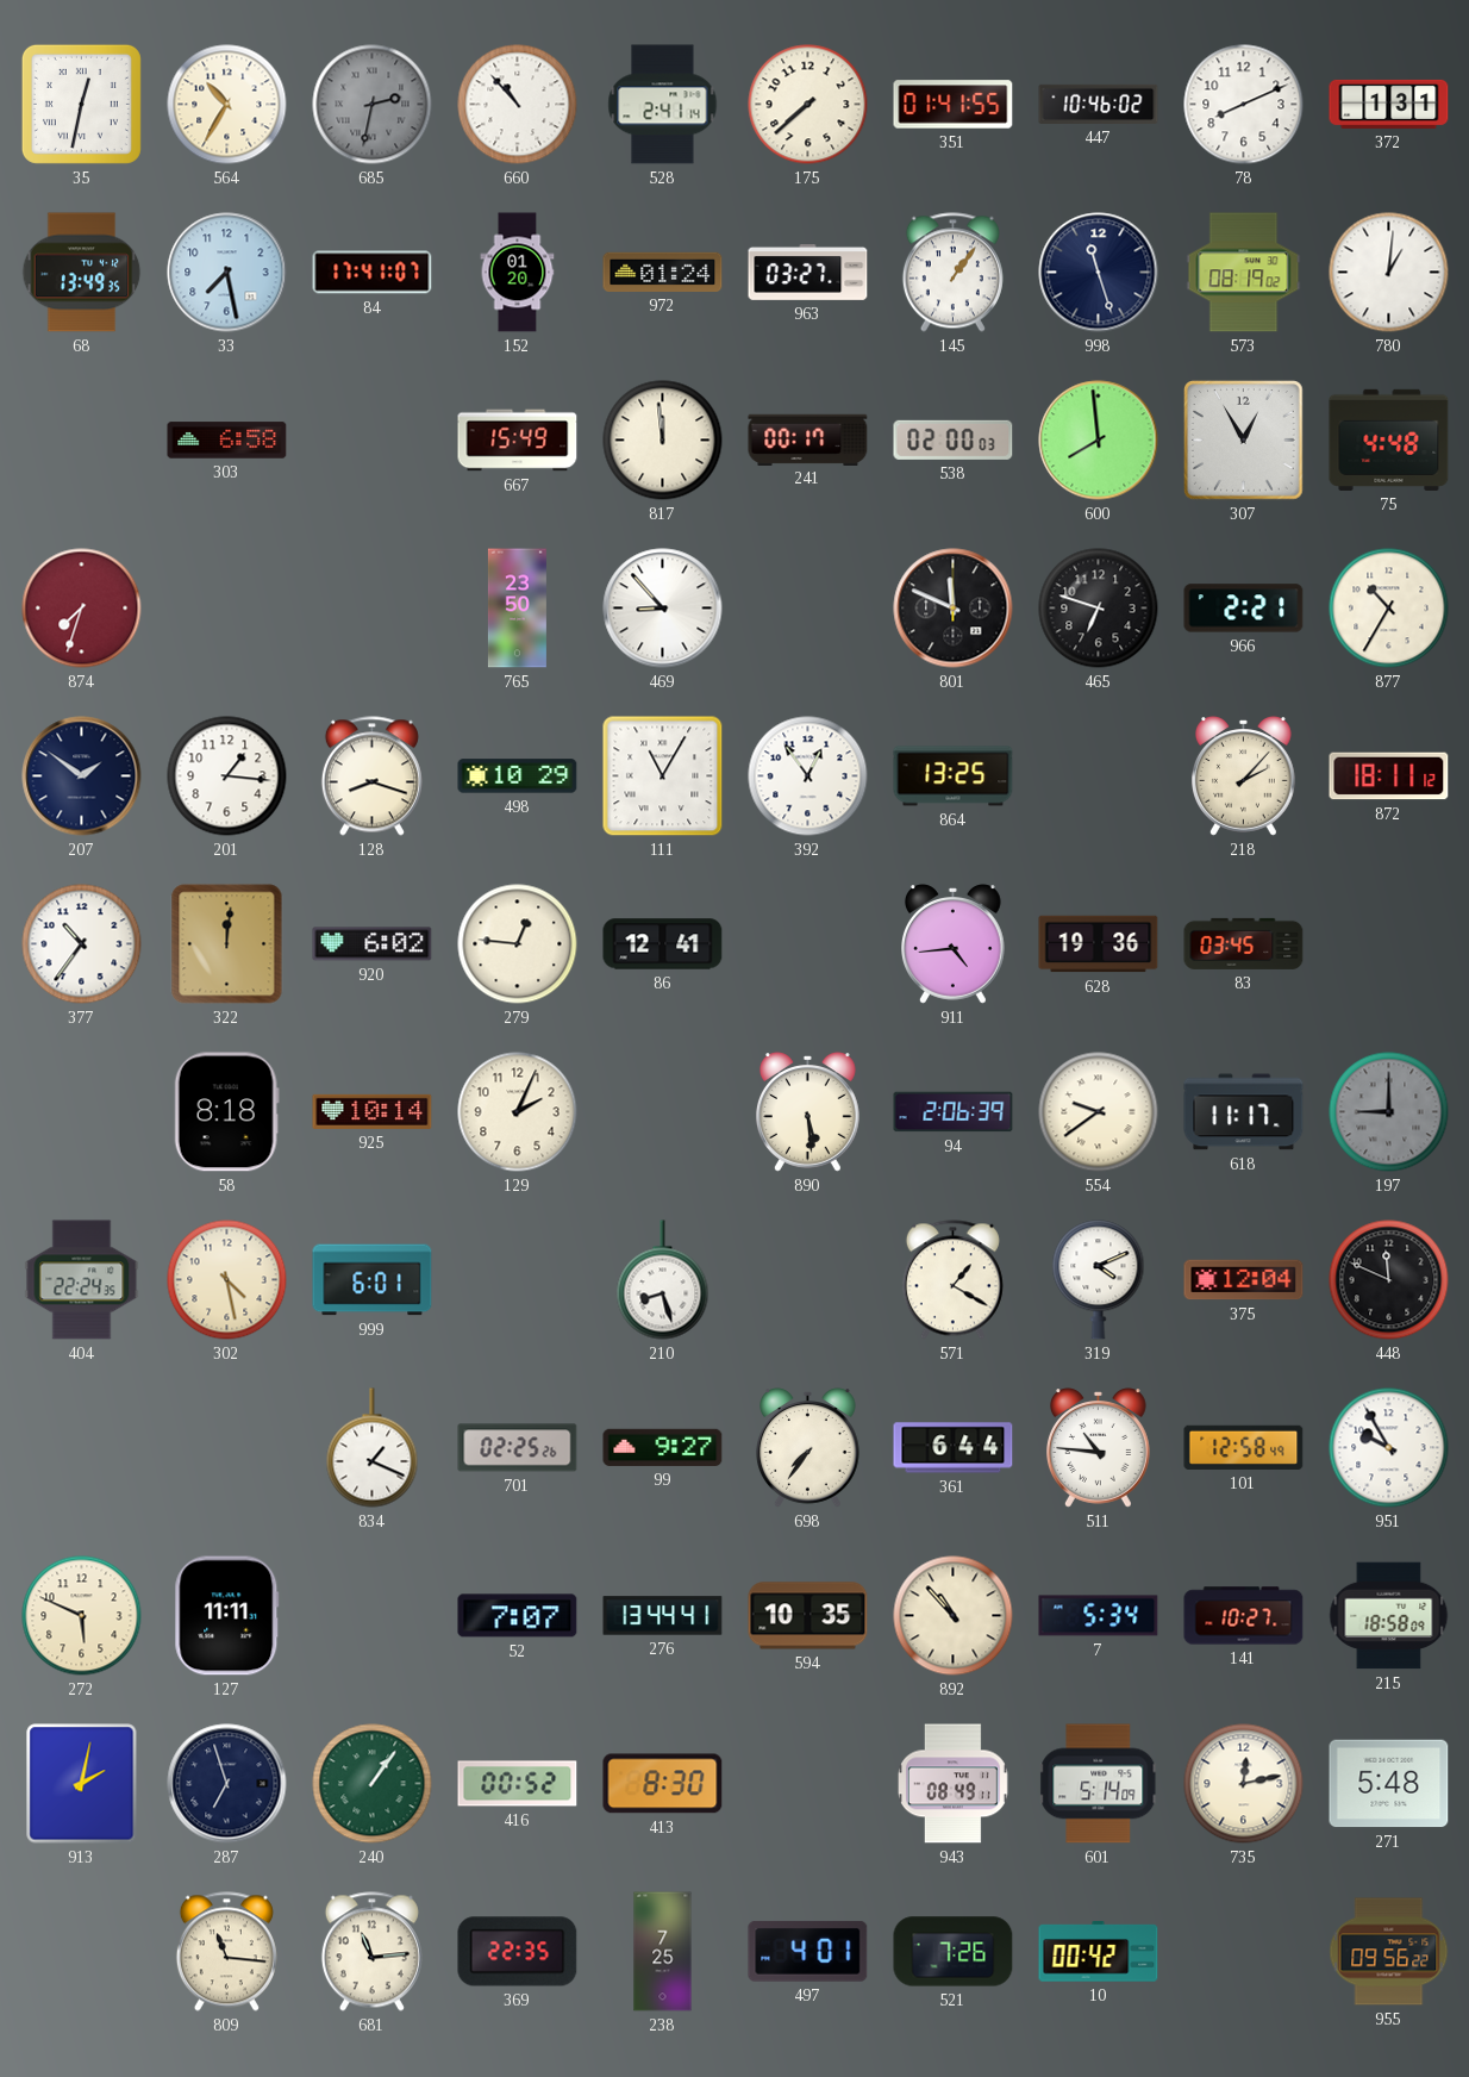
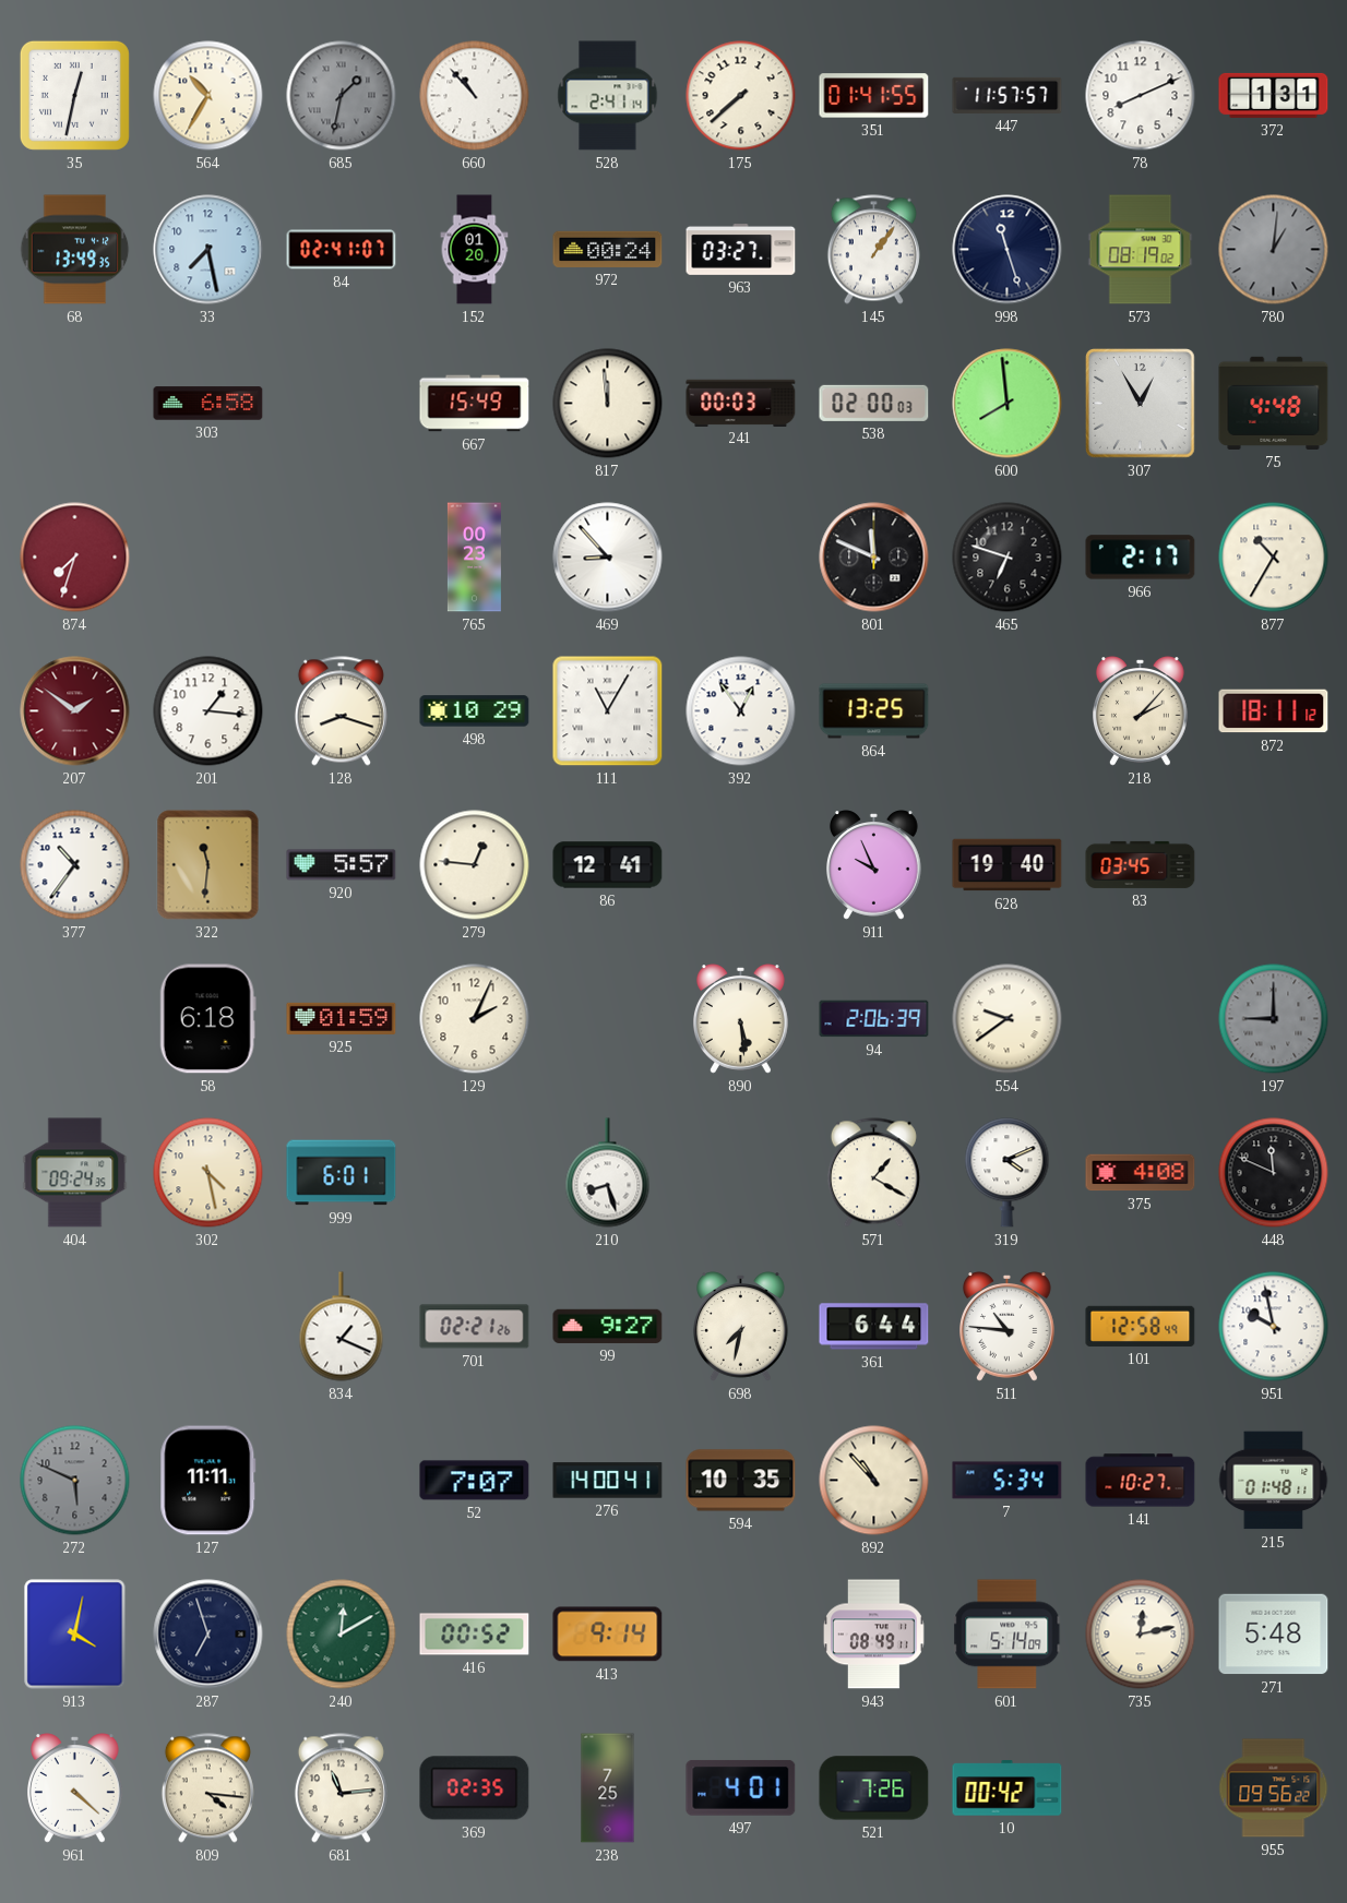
685: 2:32 -> 1:32 (342, 96)
447: 10:46 -> 11:57 (1008, 95)
84: 17:41 -> 02:41 (342, 250)
972: 01:24 -> 00:24 (608, 249)
780 dial: white -> grey (1274, 250)
241: 00:17 -> 00:03 (741, 403)
765: 23:50 -> 00:23 (474, 558)
966: 2:21 -> 2:17 (1141, 558)
207 dial: navy -> burgundy (75, 711)
322: 12:01 -> 11:31 (208, 865)
920: 6:02 -> 5:57 (342, 865)
911: 4:44 -> 9:56 (874, 865)
628: 19:36 -> 19:40 (1008, 865)
58: 8:18 -> 6:18 (207, 1019)
925: 10:14 -> 01:59 (342, 1018)
618: 11:17 -> none (1244, 1112)
404: 22:24 -> 09:24 (75, 1173)
375: 12:04 -> 4:08 (1141, 1173)
701: 02:25 -> 02:21 (475, 1327)
698: 7:36 -> 7:32 (741, 1327)
951: 9:55 -> 9:58 (1274, 1327)
272 dial: cream -> grey (75, 1481)
276: 13:44 -> 14:00 (608, 1481)
215: 18:58 -> 01:48 (1274, 1481)
913: 2:02 -> 4:02 (75, 1635)
240: 1:06 -> 12:10 (342, 1635)
413: 8:30 -> 9:14 (608, 1635)
961: none -> 4:22 (75, 1788)
809: 11:16 -> 4:16 (207, 1788)
369: 22:35 -> 02:35 (475, 1788)
